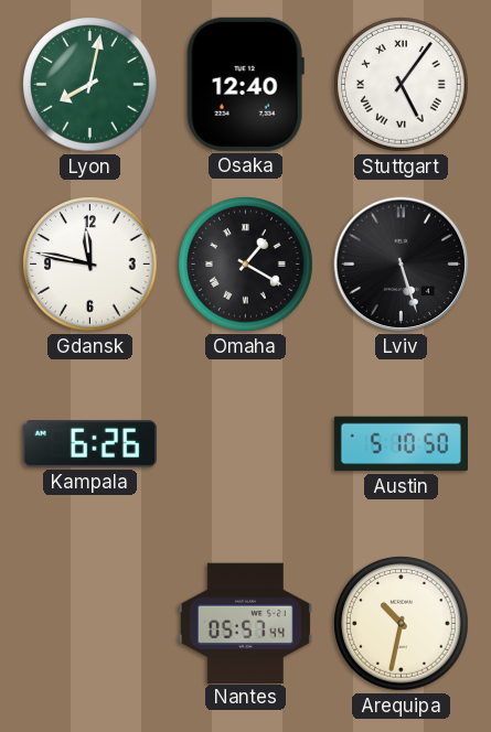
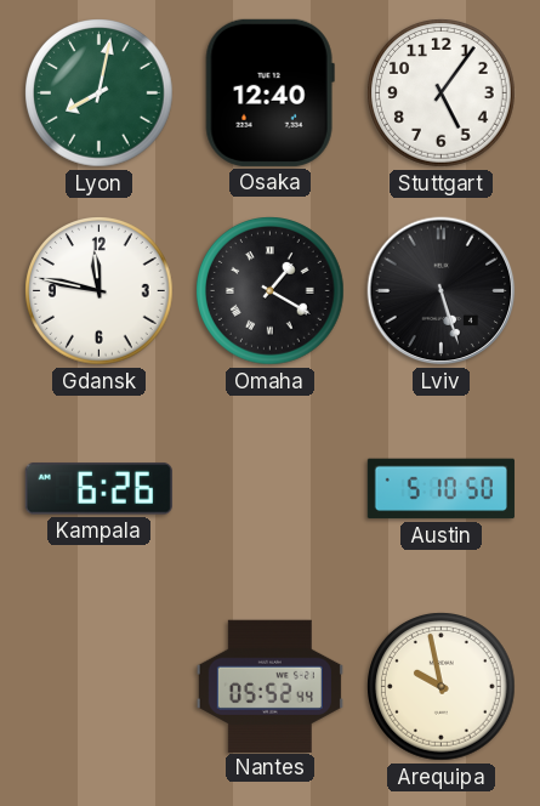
Stuttgart numerals: Roman -> Arabic (442, 93)
Nantes: 05:57 -> 05:52 (269, 686)
Arequipa: 10:32 -> 9:58 (442, 687)
